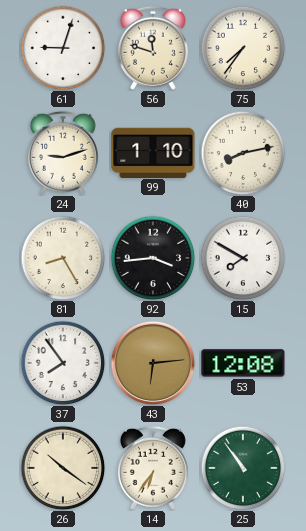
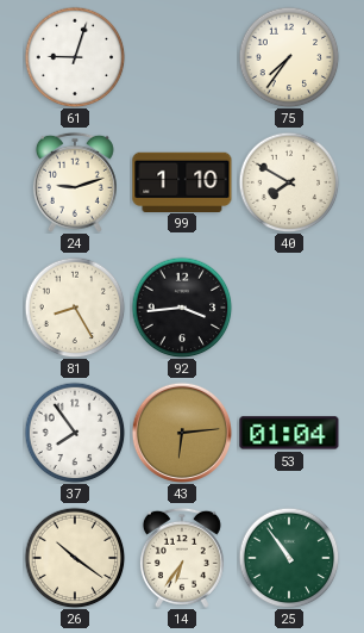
56: 11:48 -> none (153, 48)
40: 8:13 -> 7:50 (289, 182)
15: 7:50 -> none (243, 258)
53: 12:08 -> 01:04 (289, 433)
